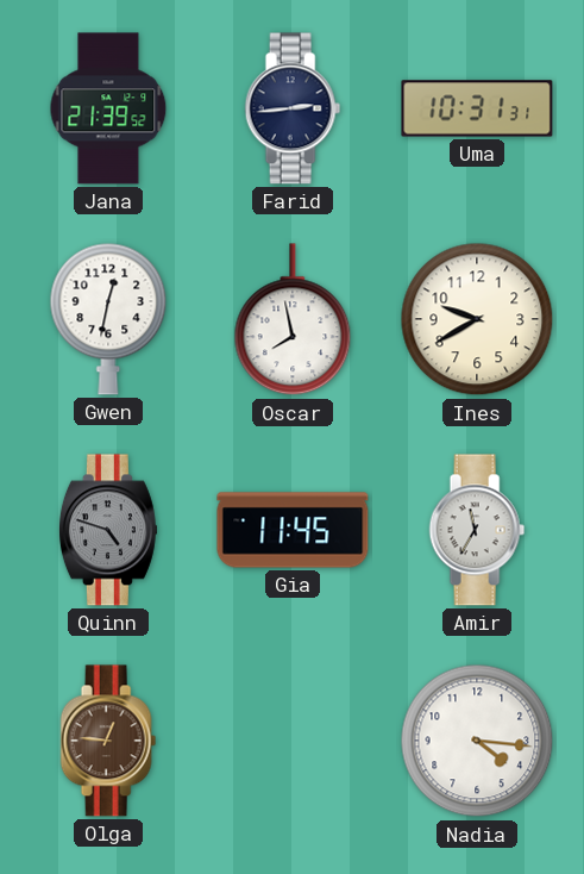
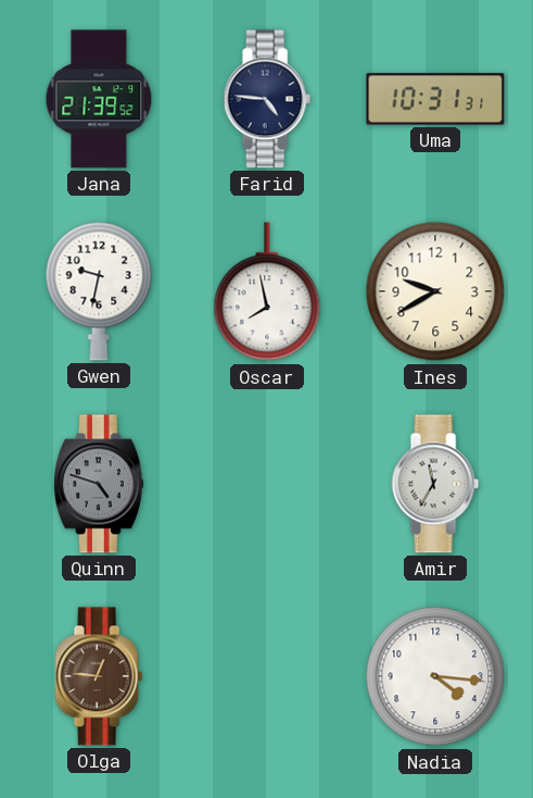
Farid: 2:44 -> 4:46 (267, 99)
Gwen: 12:32 -> 9:32 (99, 291)
Gia: 11:45 -> none (293, 530)
